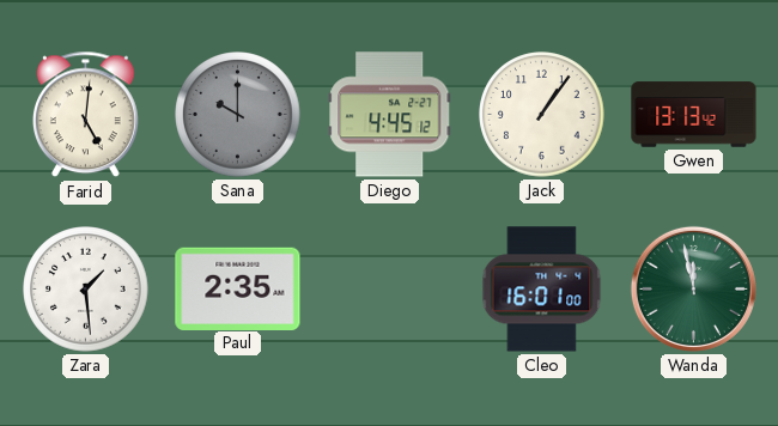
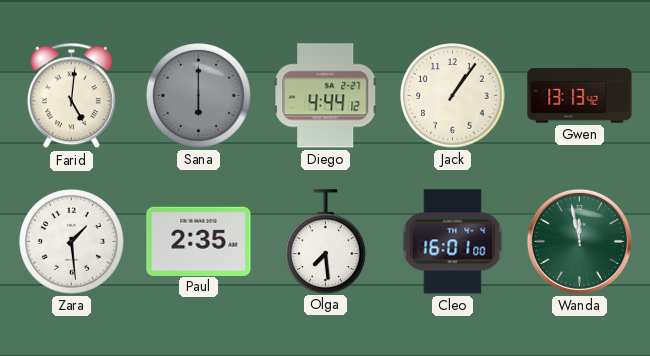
Sana: 10:00 -> 6:00 (199, 96)
Diego: 4:45 -> 4:44 (326, 96)
Olga: none -> 7:29 (326, 241)
